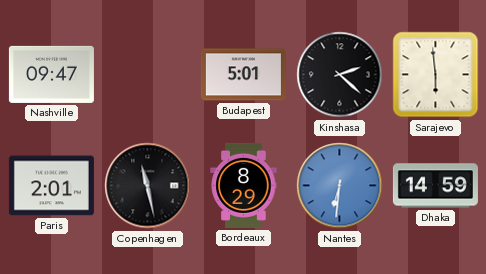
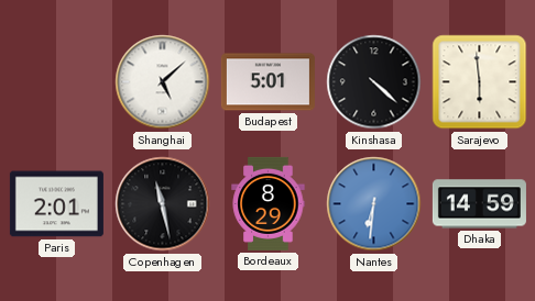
Nashville: 09:47 -> none (51, 74)
Shanghai: none -> 5:08 (163, 82)
Kinshasa: 2:22 -> 4:22 (374, 82)
